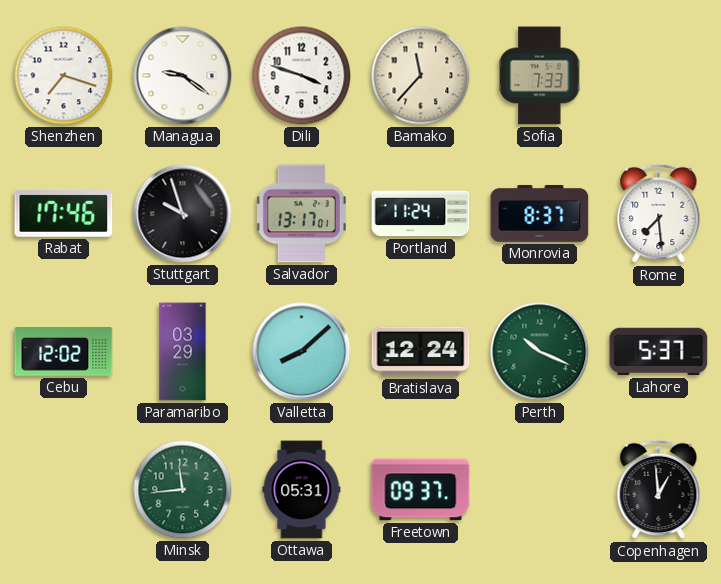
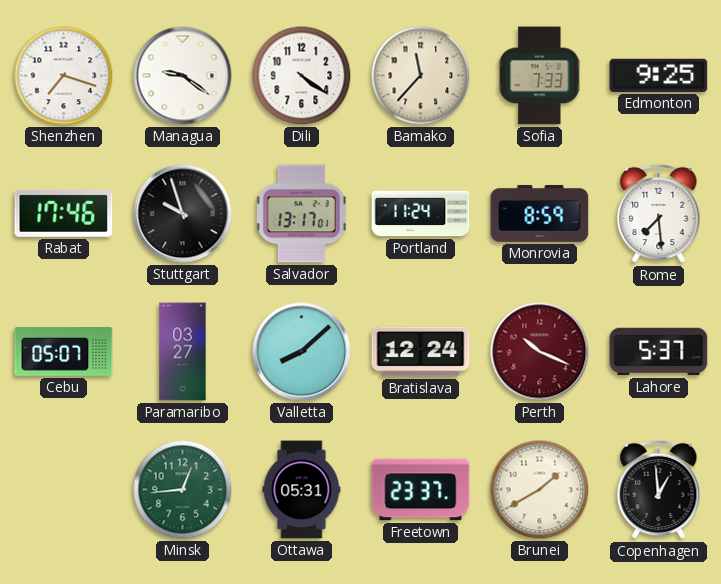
Dili: 3:48 -> 4:21 (302, 76)
Edmonton: none -> 9:25 (659, 75)
Monrovia: 8:37 -> 8:59 (540, 213)
Cebu: 12:02 -> 05:07 (64, 352)
Paramaribo: 03:29 -> 03:27 (183, 352)
Perth dial: green -> burgundy (540, 352)
Minsk: 11:44 -> 12:44 (183, 490)
Freetown: 09:37 -> 23:37 (421, 490)
Brunei: none -> 1:40 (540, 490)
